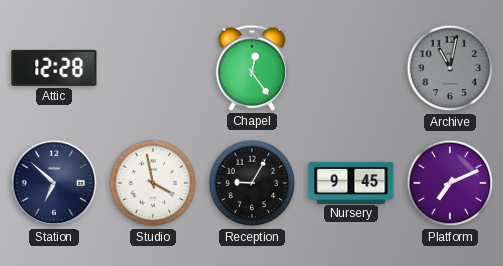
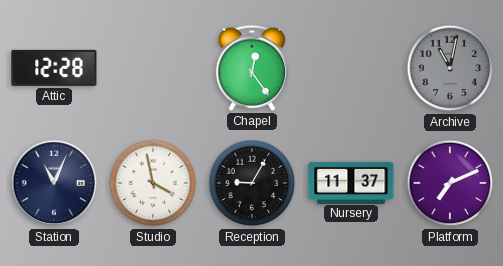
Station: 6:52 -> 11:04 (54, 183)
Nursery: 9:45 -> 11:37 (351, 182)
